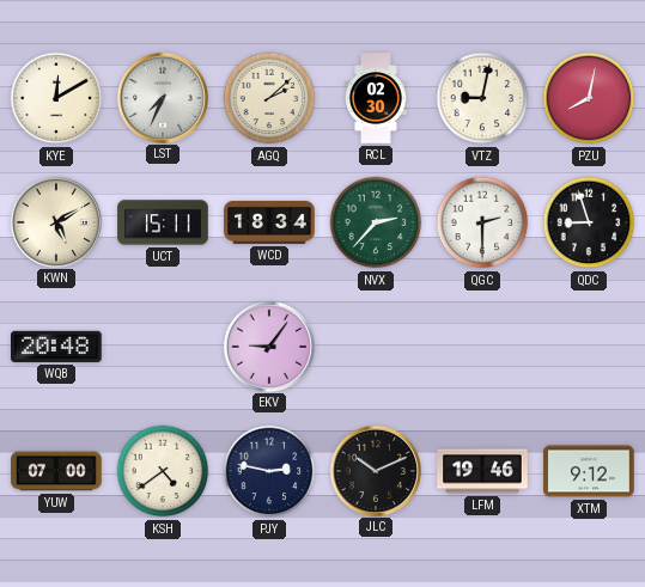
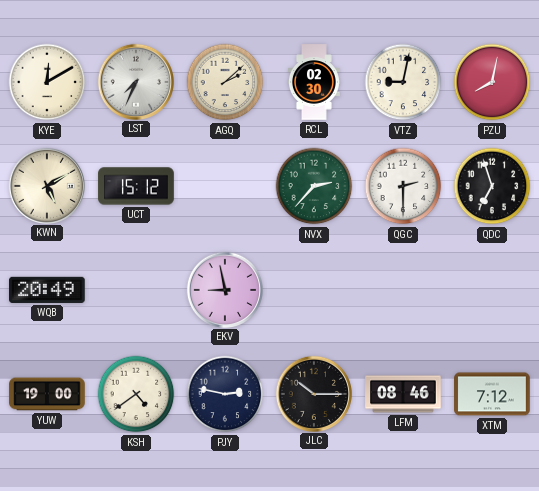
UCT: 15:11 -> 15:12 (136, 186)
WCD: 18:34 -> none (269, 222)
QDC: 8:57 -> 6:57 (492, 186)
WQB: 20:48 -> 20:49 (47, 290)
EKV: 9:06 -> 8:58 (224, 289)
YUW: 07:00 -> 19:00 (47, 394)
JLC: 10:11 -> 10:15 (313, 393)
LFM: 19:46 -> 08:46 (403, 394)
XTM: 9:12 -> 7:12 (492, 394)
